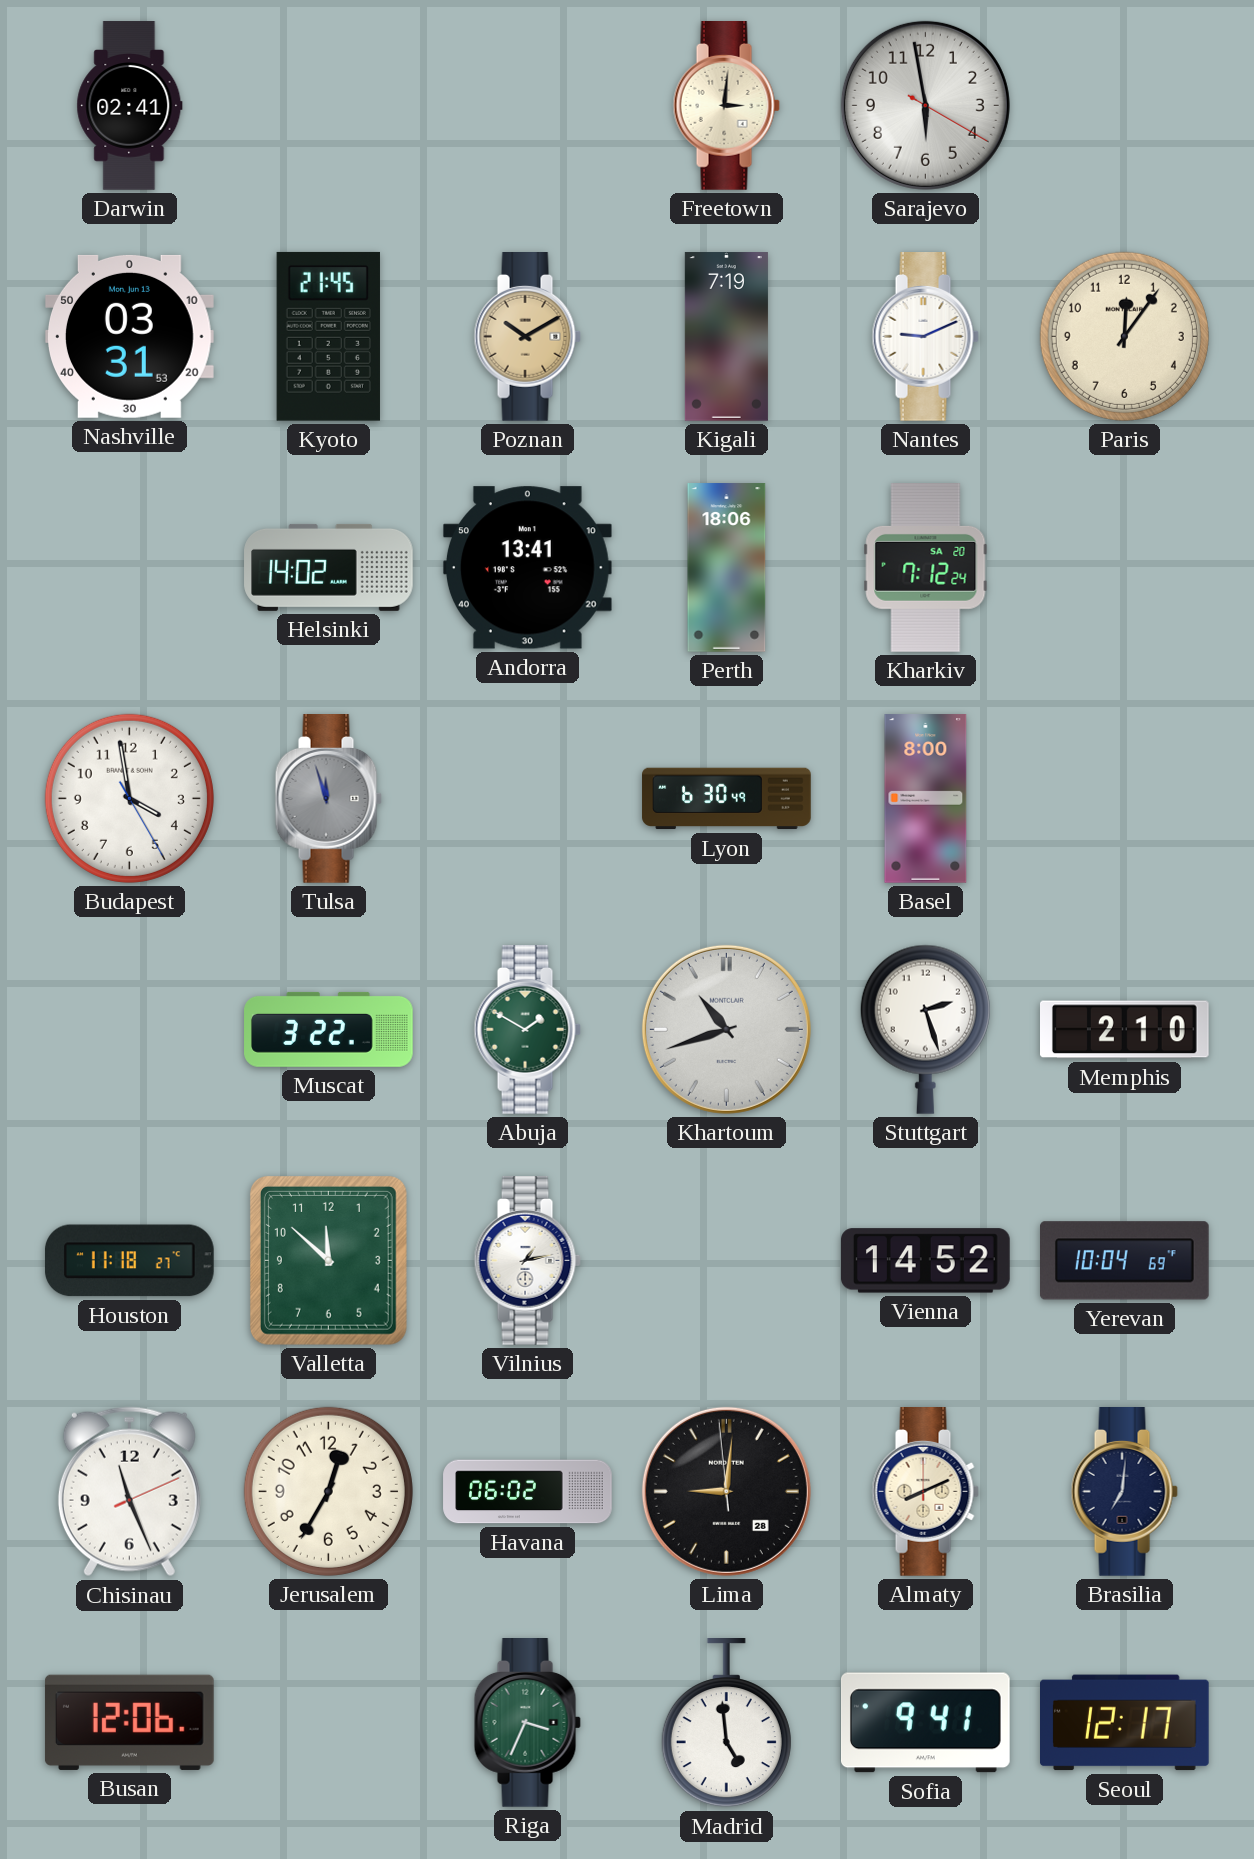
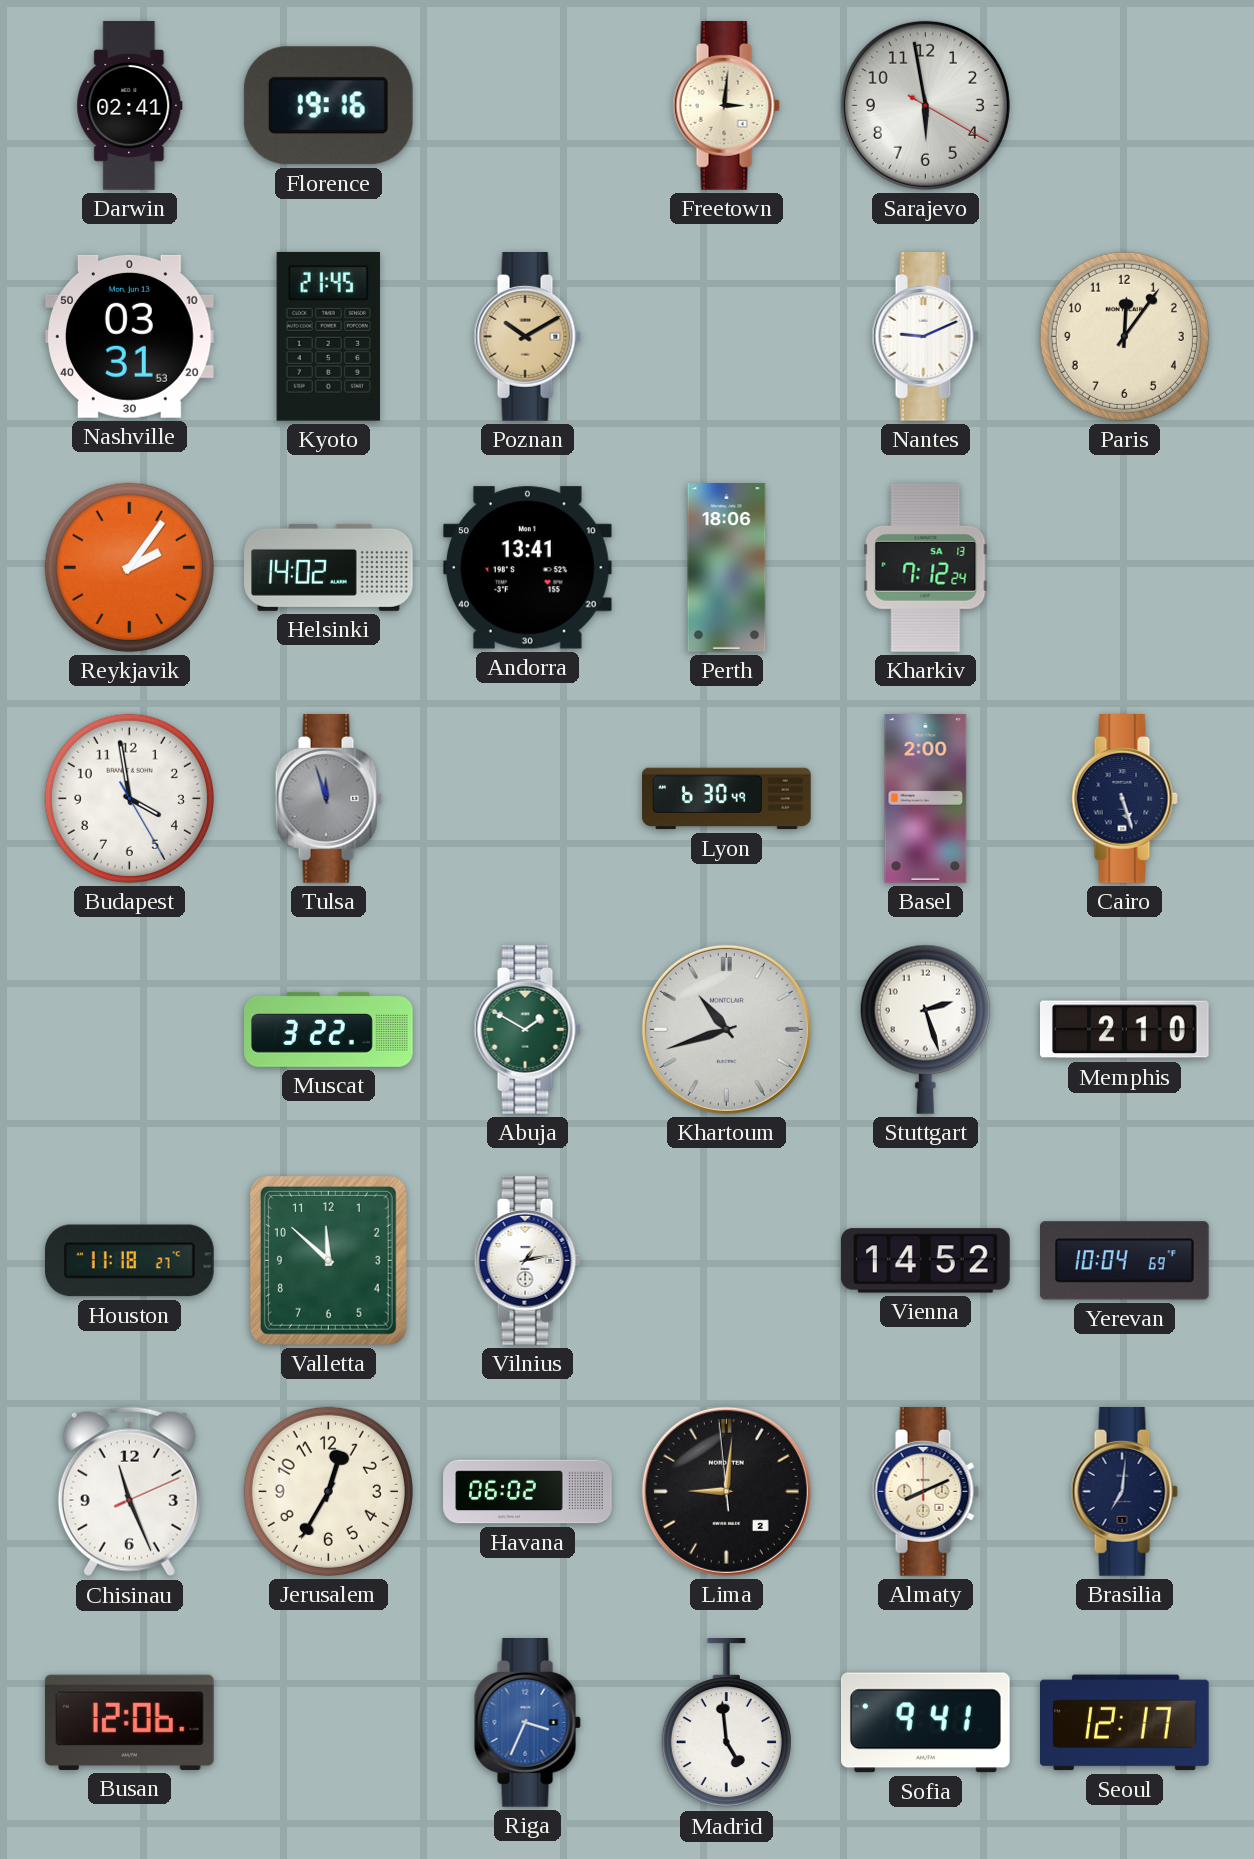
Florence: none -> 19:16 (328, 106)
Kigali: 7:19 -> none (726, 337)
Reykjavik: none -> 2:06 (129, 567)
Kharkiv date: SA 20 -> SA 13 (926, 568)
Basel: 8:00 -> 2:00 (926, 799)
Cairo: none -> 5:27 (1124, 799)
Lima date: 28 -> 2 (726, 1491)
Riga dial: green -> blue (527, 1723)
